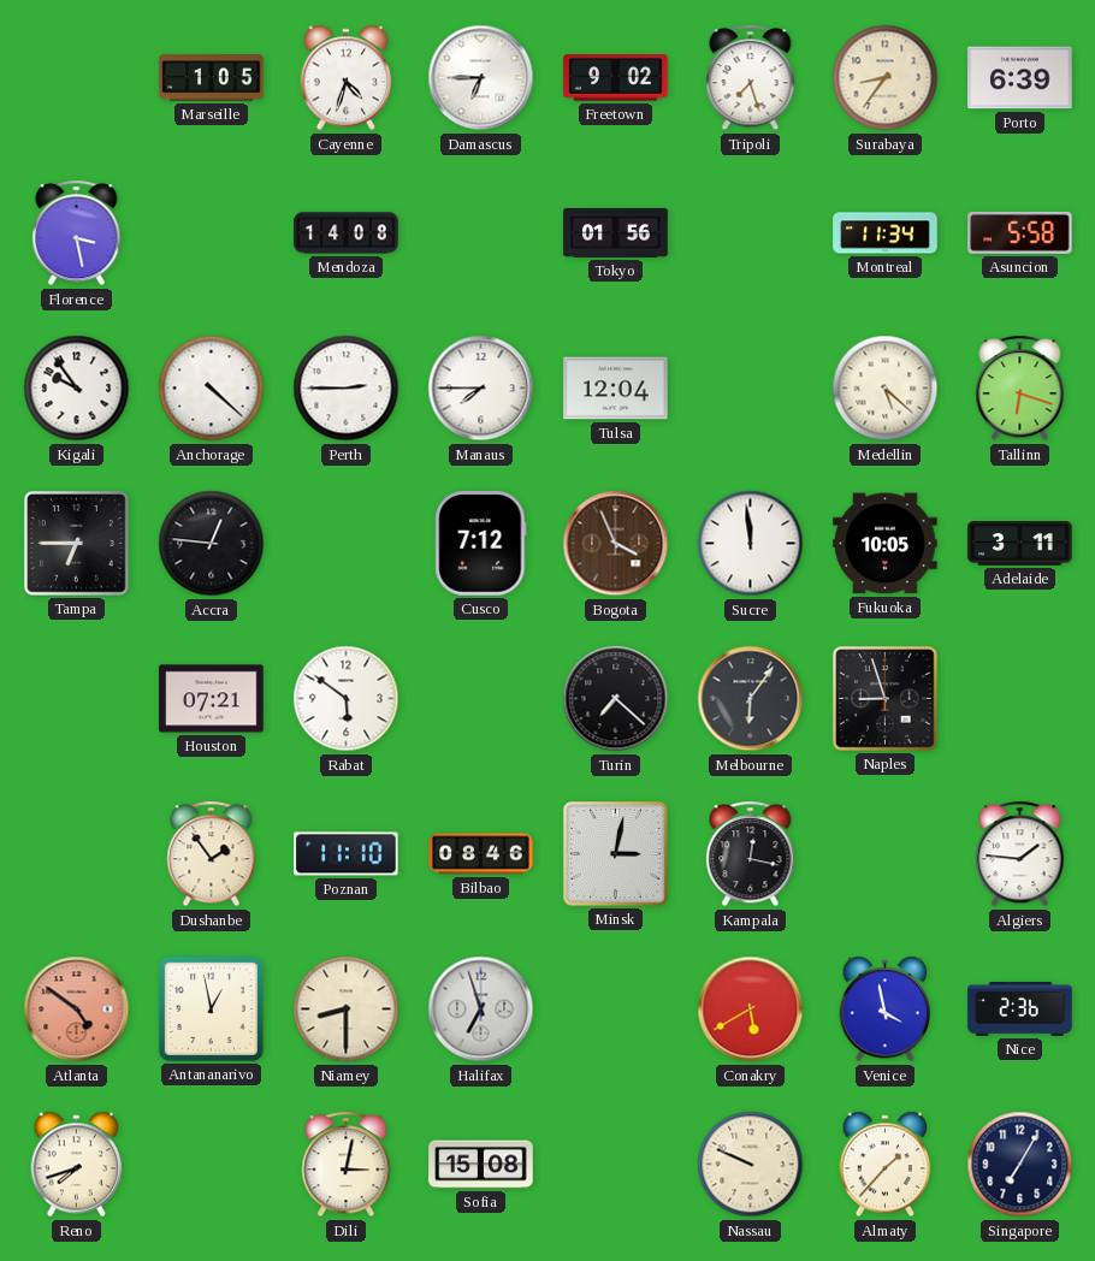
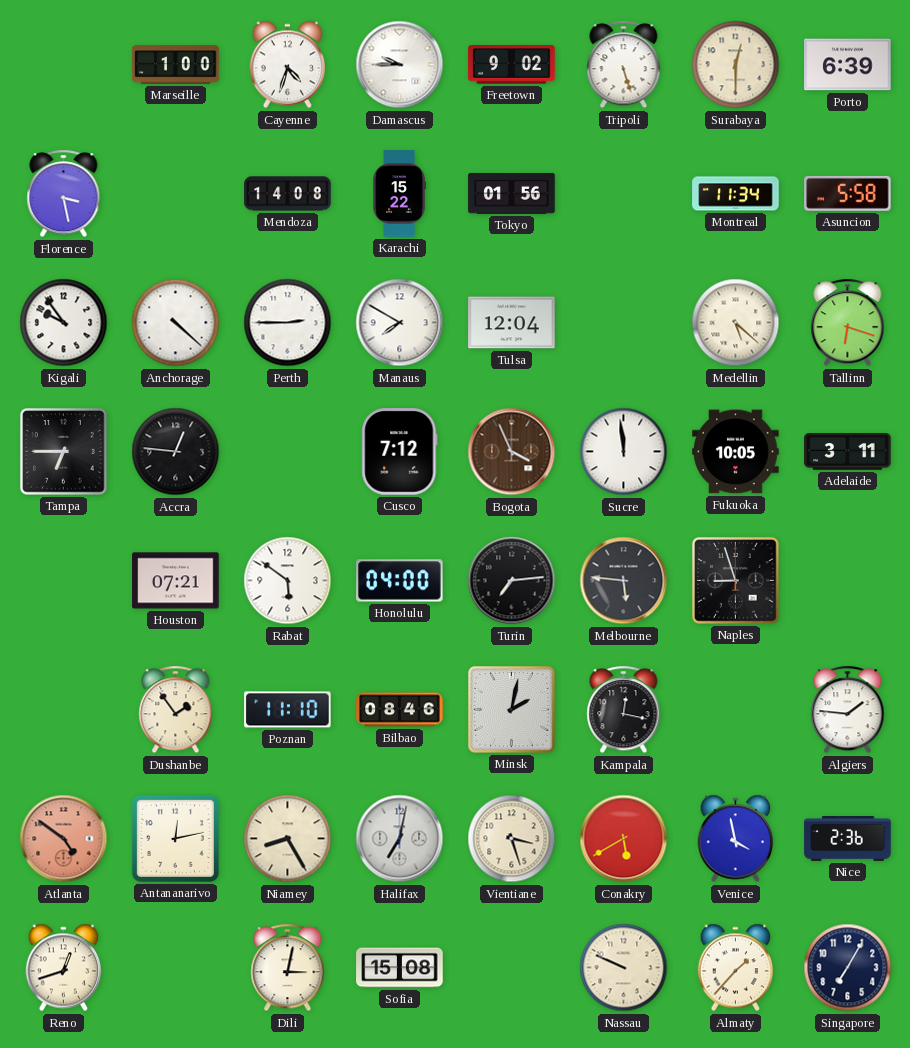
Marseille: 1:05 -> 1:00 (176, 65)
Damascus: 6:45 -> 9:45 (400, 65)
Tripoli: 7:27 -> 5:27 (624, 65)
Surabaya: 8:36 -> 12:30 (736, 65)
Karachi: none -> 15:22 (399, 194)
Manaus: 7:45 -> 7:50 (400, 323)
Honolulu: none -> 04:00 (400, 581)
Turin: 7:22 -> 7:14 (512, 581)
Melbourne: 6:06 -> 5:46 (624, 581)
Minsk: 3:02 -> 2:02 (512, 710)
Antananarivo: 12:58 -> 12:13 (175, 838)
Niamey: 8:30 -> 8:25 (288, 839)
Halifax: 6:57 -> 7:02 (400, 839)
Vientiane: none -> 3:27 (512, 839)
Reno: 7:42 -> 12:42 (64, 968)
